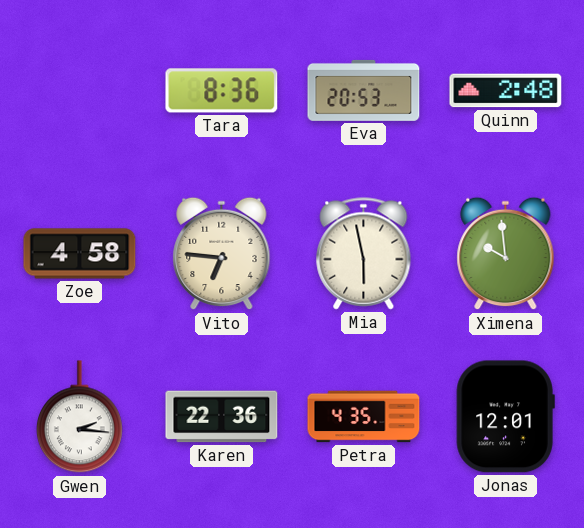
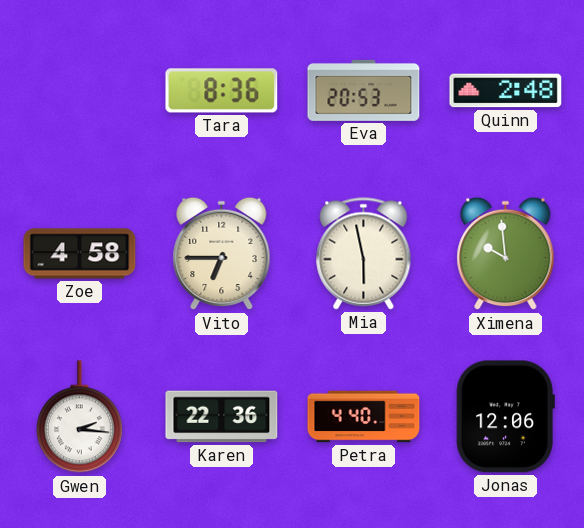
Vito: 6:46 -> 6:45 (222, 254)
Petra: 4:35 -> 4:40 (364, 417)
Jonas: 12:01 -> 12:06 (505, 417)
